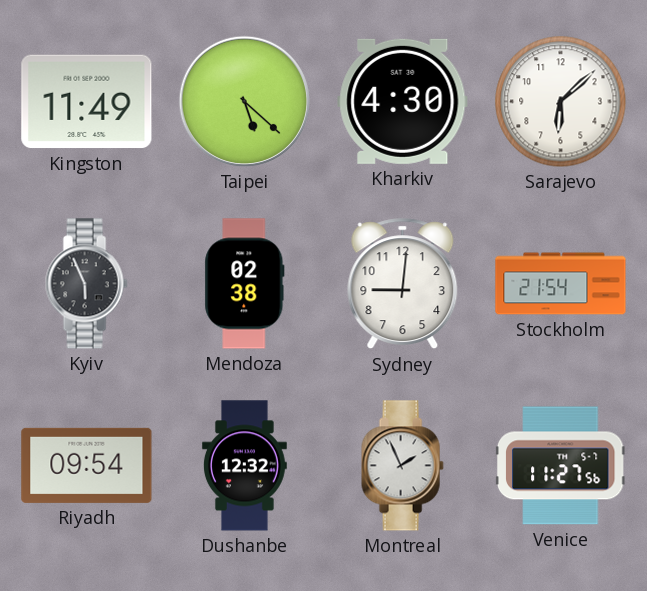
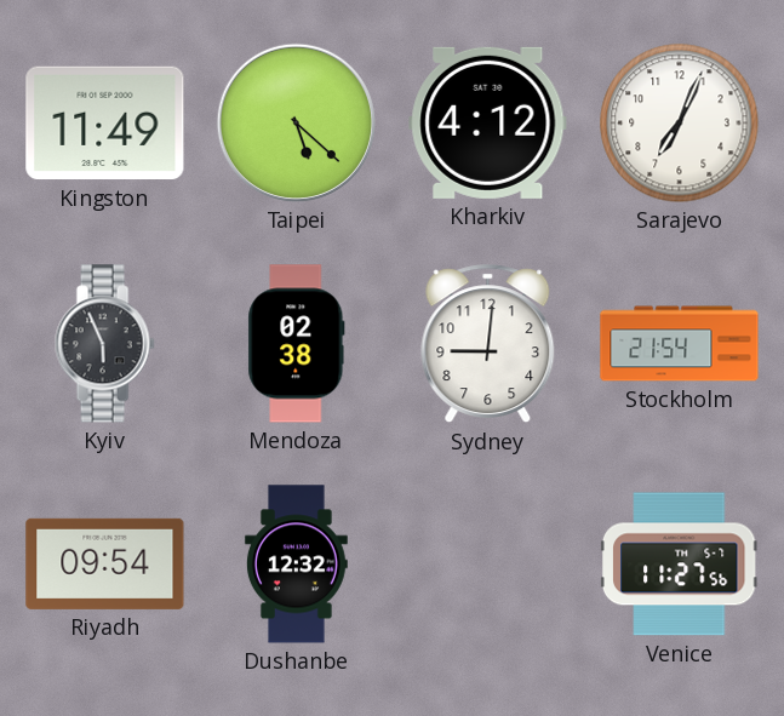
Kharkiv: 4:30 -> 4:12 (488, 122)
Sarajevo: 6:08 -> 7:04 (680, 124)
Montreal: 1:56 -> none (402, 466)
